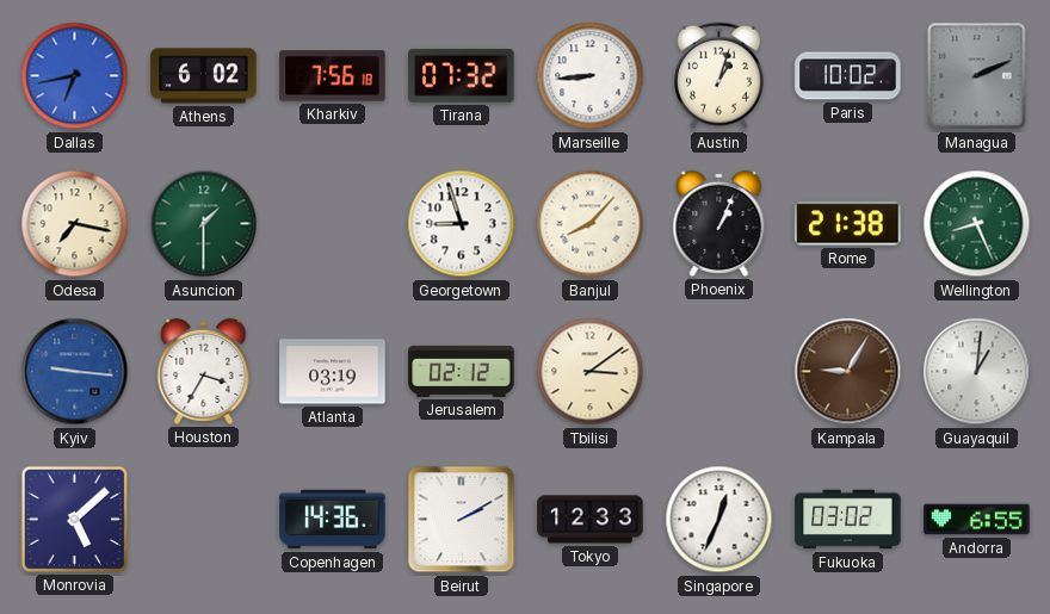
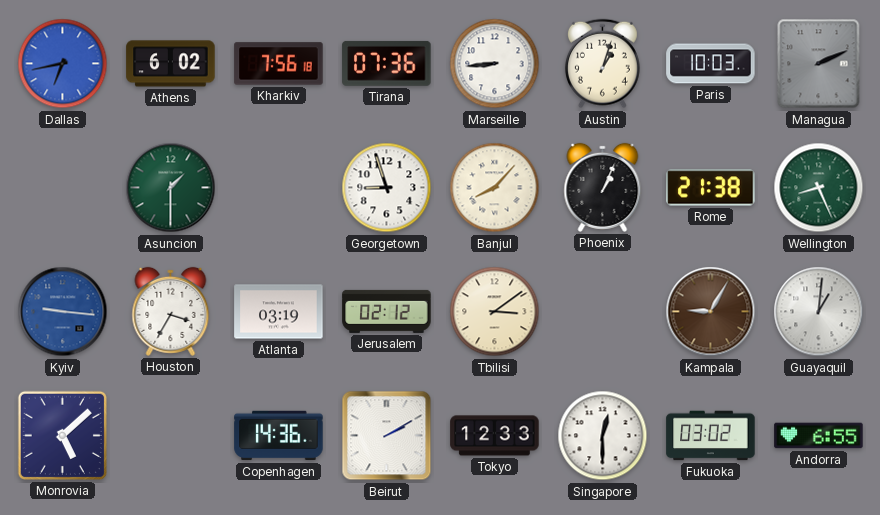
Tirana: 07:32 -> 07:36 (387, 63)
Paris: 10:02 -> 10:03 (711, 64)
Odesa: 7:17 -> none (75, 224)
Singapore: 12:34 -> 12:30 (603, 436)
